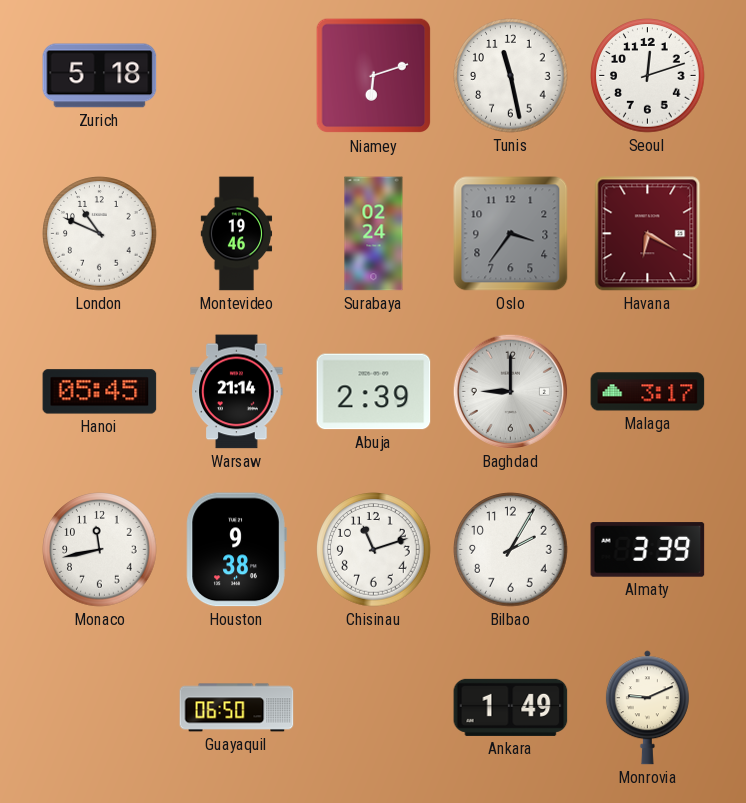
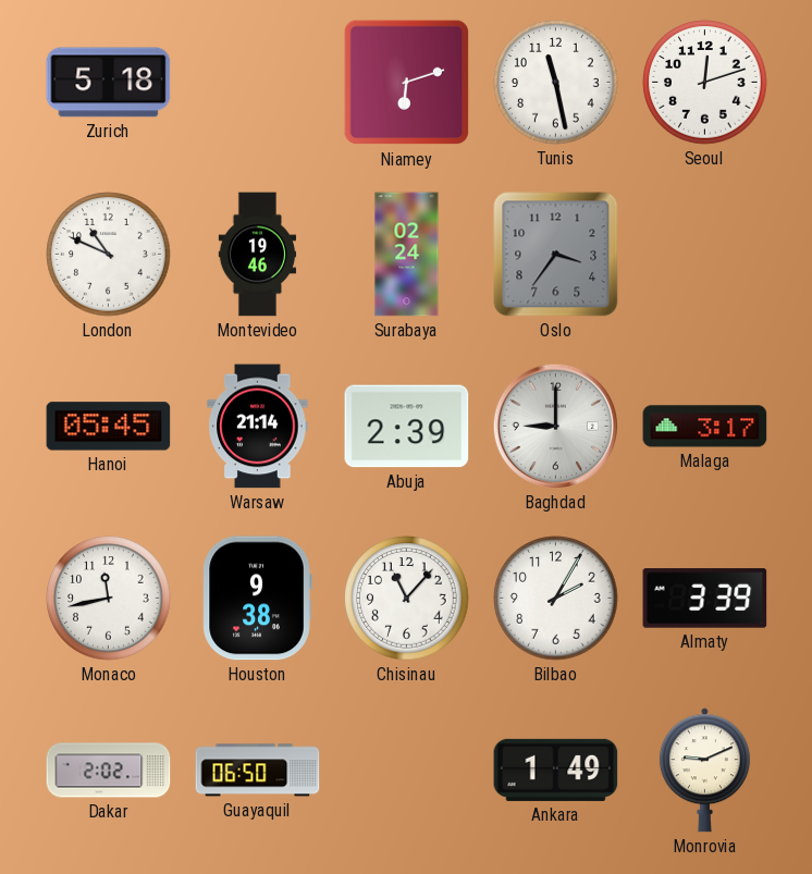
Havana: 6:20 -> none (648, 234)
Chisinau: 11:12 -> 11:07 (407, 599)
Dakar: none -> 2:02 (109, 771)
